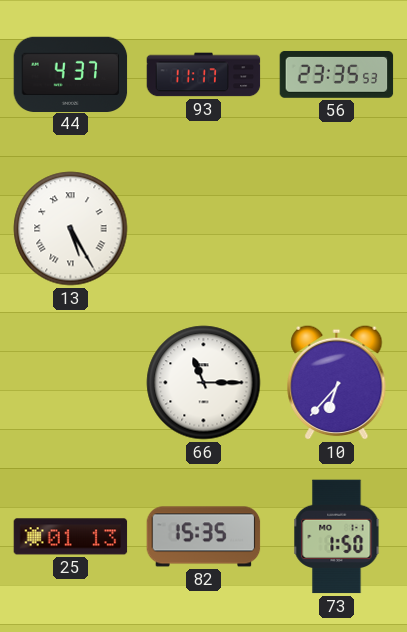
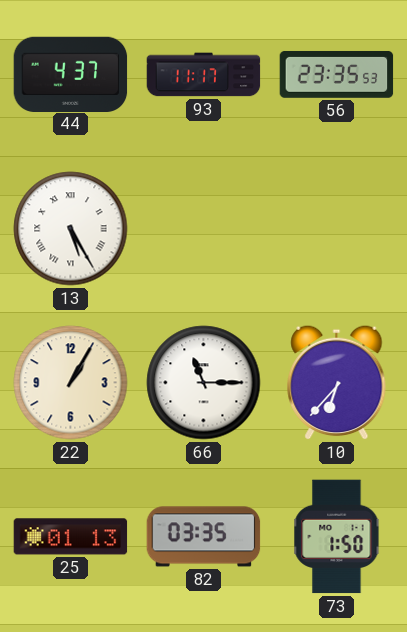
22: none -> 1:05 (71, 383)
82: 15:35 -> 03:35 (204, 537)
